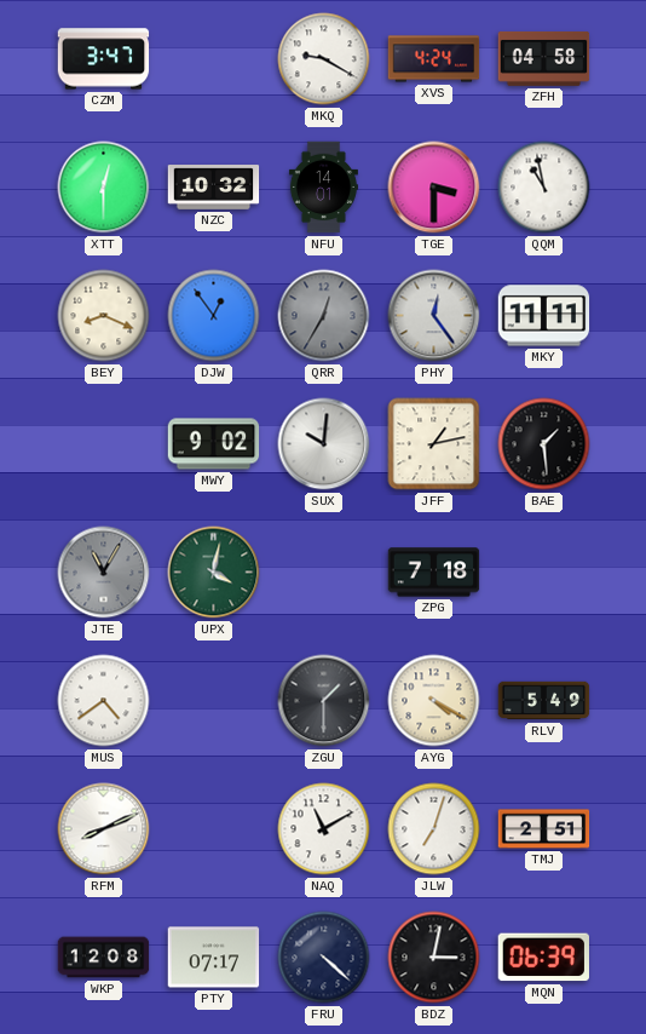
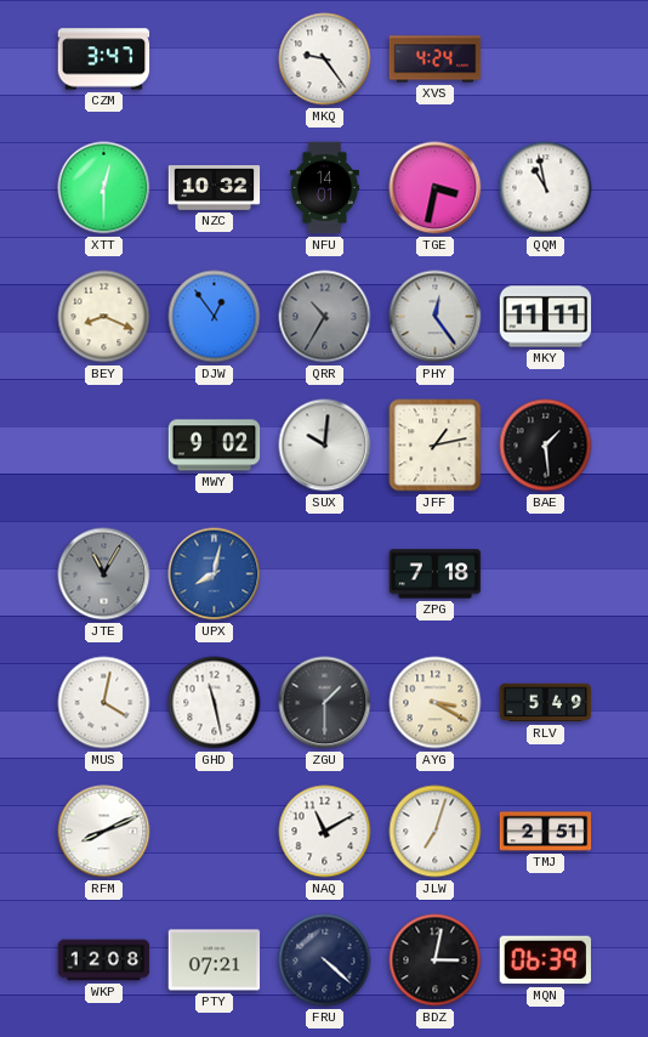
MKQ: 9:20 -> 9:24 (325, 59)
ZFH: 04:58 -> none (544, 58)
TGE: 3:30 -> 3:32 (436, 188)
QRR: 12:35 -> 10:35 (325, 317)
UPX: 4:02 -> 8:02 (215, 574)
UPX dial: green -> blue (215, 574)
MUS: 4:39 -> 4:02 (104, 703)
GHD: none -> 11:28 (215, 703)
AYG: 4:20 -> 3:20 (436, 703)
PTY: 07:17 -> 07:21 (215, 960)
